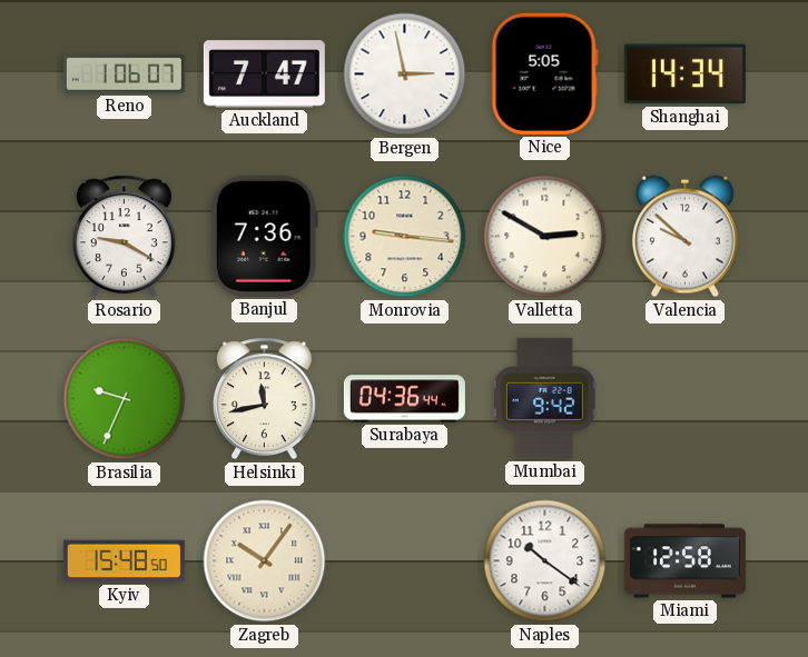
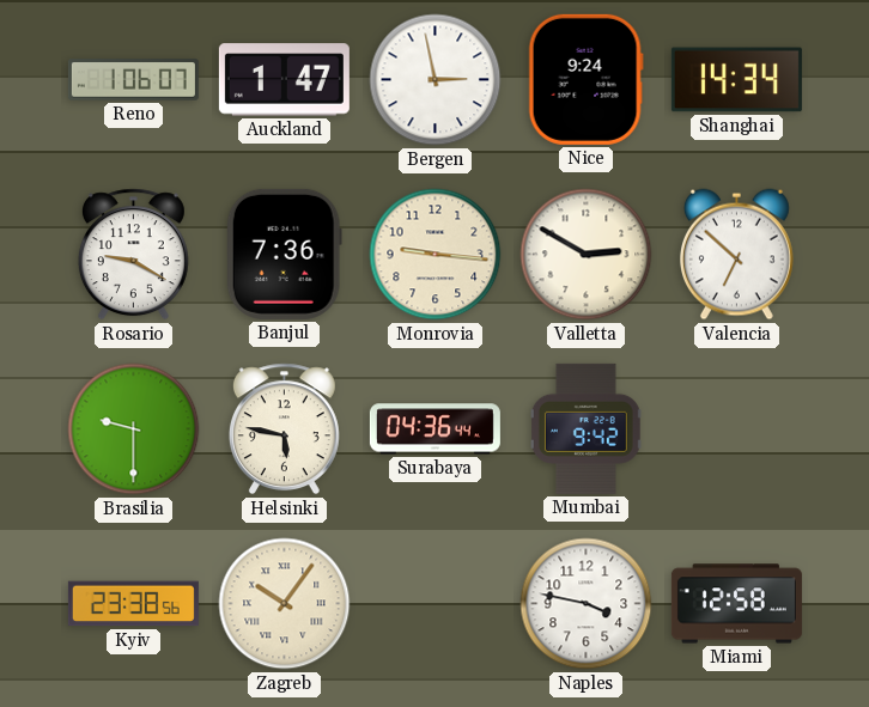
Auckland: 7:47 -> 1:47 (284, 80)
Nice: 5:05 -> 9:24 (585, 79)
Valencia: 9:52 -> 6:52 (736, 255)
Brasilia: 9:34 -> 9:30 (134, 429)
Helsinki: 11:43 -> 5:47 (284, 429)
Kyiv: 15:48 -> 23:38 (133, 604)
Naples: 10:21 -> 3:47 (587, 604)
